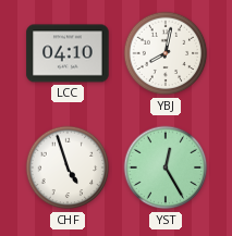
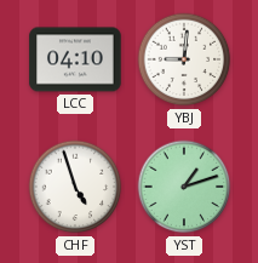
YBJ: 8:02 -> 9:01 (184, 59)
YST: 12:25 -> 1:12 (184, 187)
